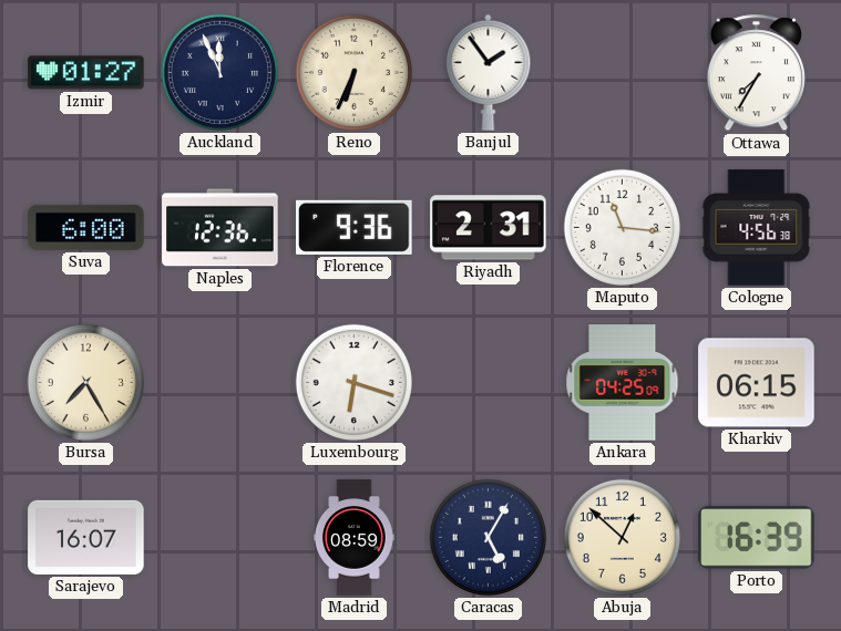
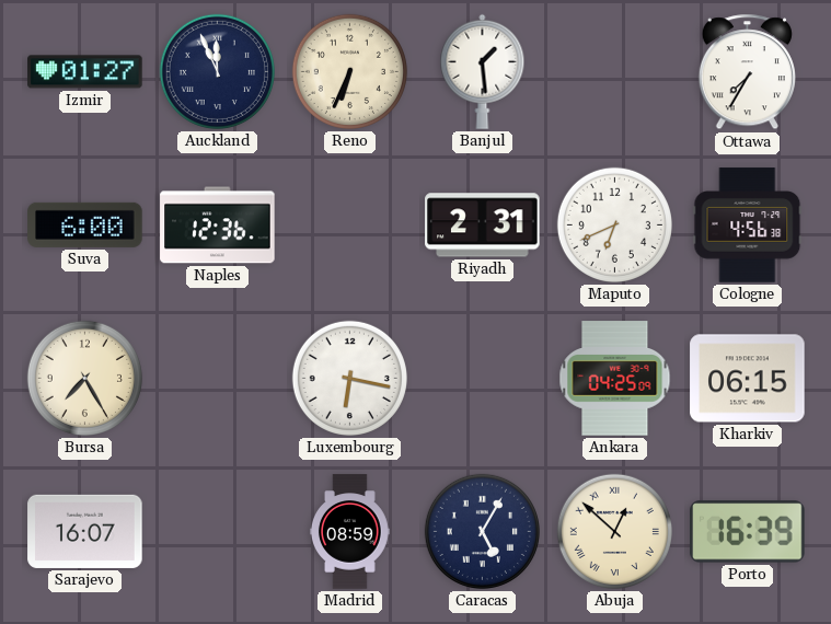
Banjul: 1:54 -> 1:29 (483, 71)
Florence: 9:36 -> none (355, 227)
Maputo: 11:16 -> 6:41 (614, 224)
Luxembourg: 6:18 -> 6:17 (349, 378)
Abuja numerals: Arabic -> Roman (614, 531)
